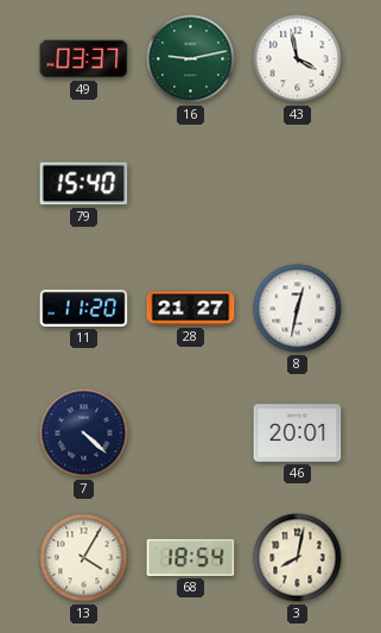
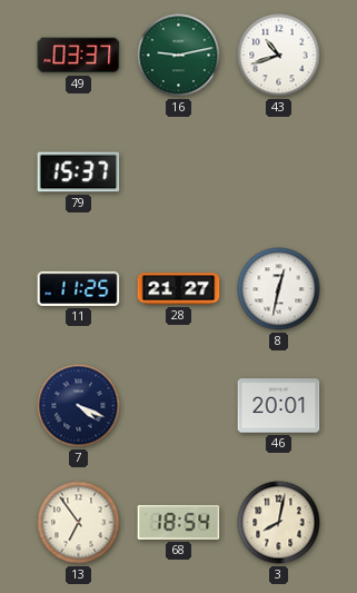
43: 3:58 -> 10:42 (279, 56)
79: 15:40 -> 15:37 (79, 172)
11: 11:20 -> 11:25 (79, 288)
7: 4:22 -> 4:19 (79, 406)
13: 4:05 -> 6:54 (79, 523)
